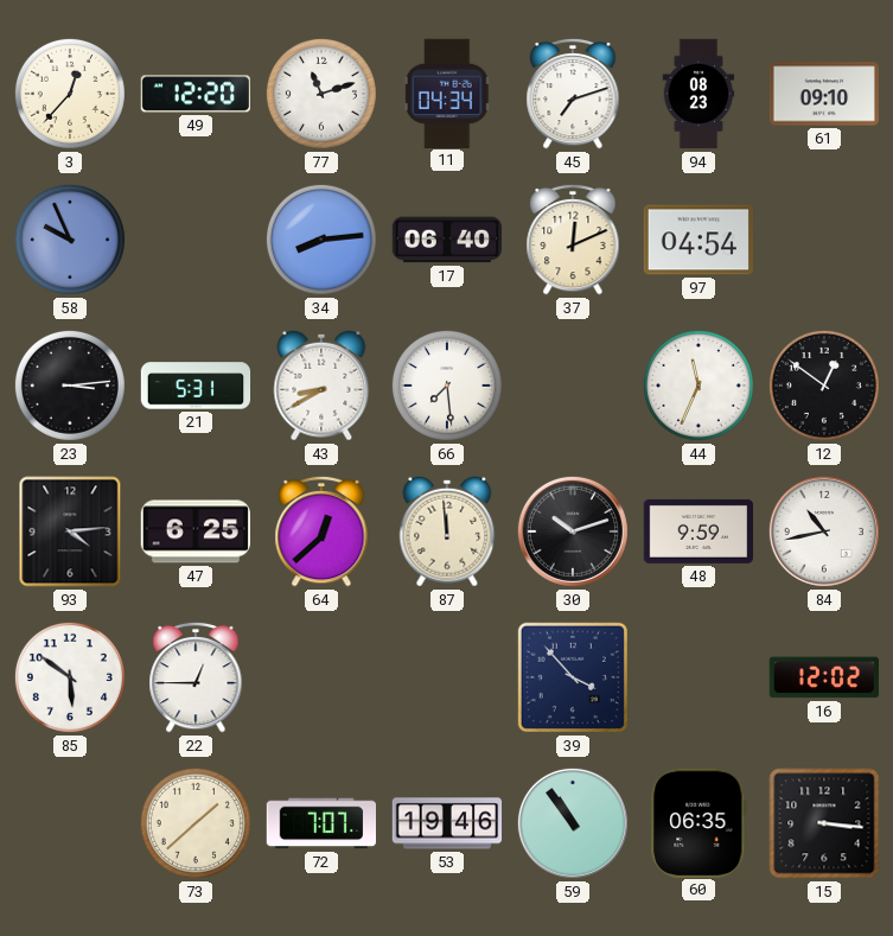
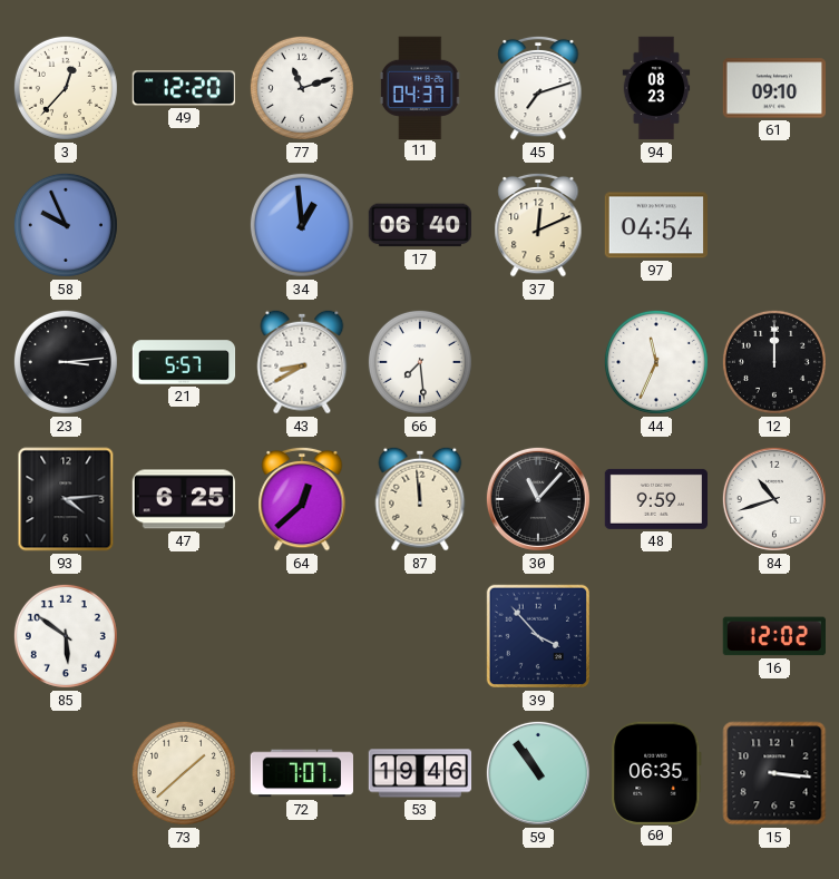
11: 04:34 -> 04:37 (420, 87)
34: 8:14 -> 12:59 (302, 225)
21: 5:31 -> 5:57 (184, 362)
12: 12:51 -> 12:00 (774, 362)
30: 10:12 -> 11:07 (538, 499)
84: 10:43 -> 10:42 (774, 499)
22: 12:45 -> none (196, 677)
